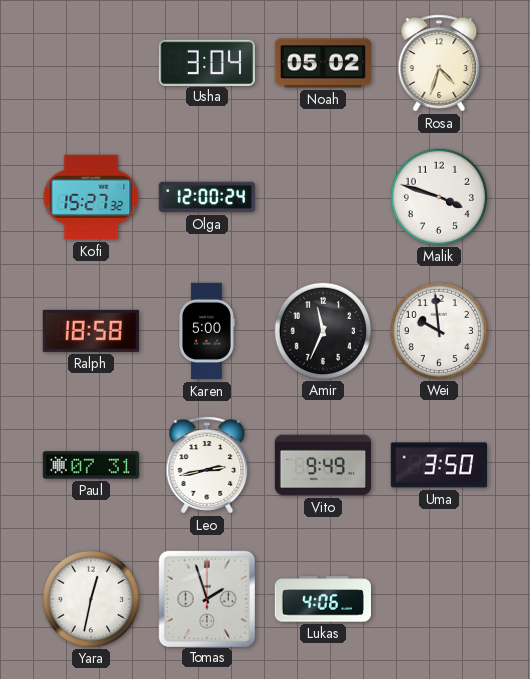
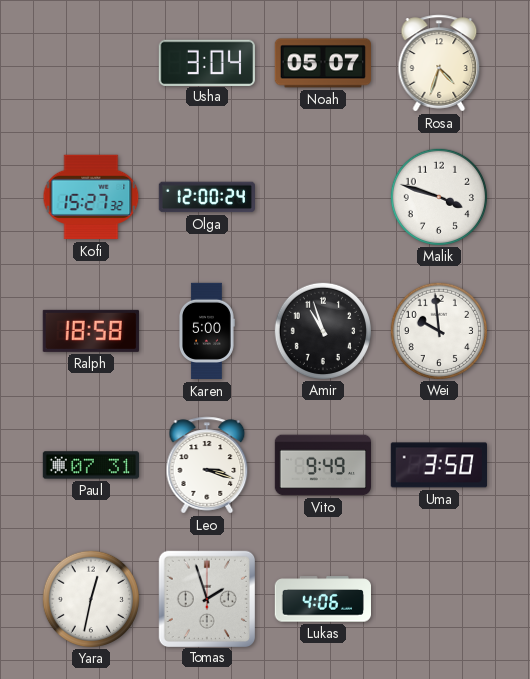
Noah: 05:02 -> 05:07 (322, 63)
Amir: 11:34 -> 10:57 (322, 330)
Leo: 2:43 -> 3:18 (207, 465)
